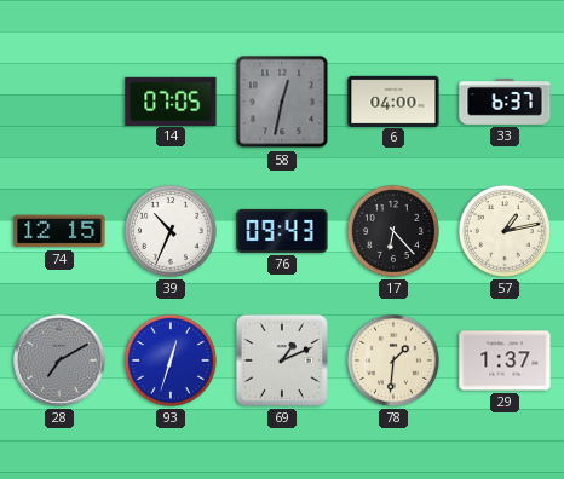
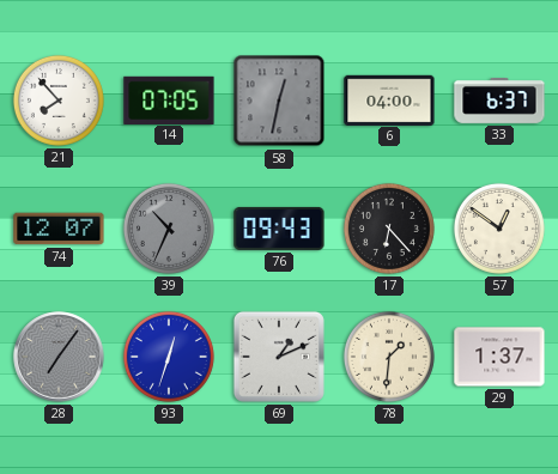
21: none -> 7:53 (59, 101)
74: 12:15 -> 12:07 (59, 229)
39 dial: white -> grey (169, 229)
57: 1:13 -> 12:51 (499, 229)
28: 7:10 -> 7:06 (59, 357)
